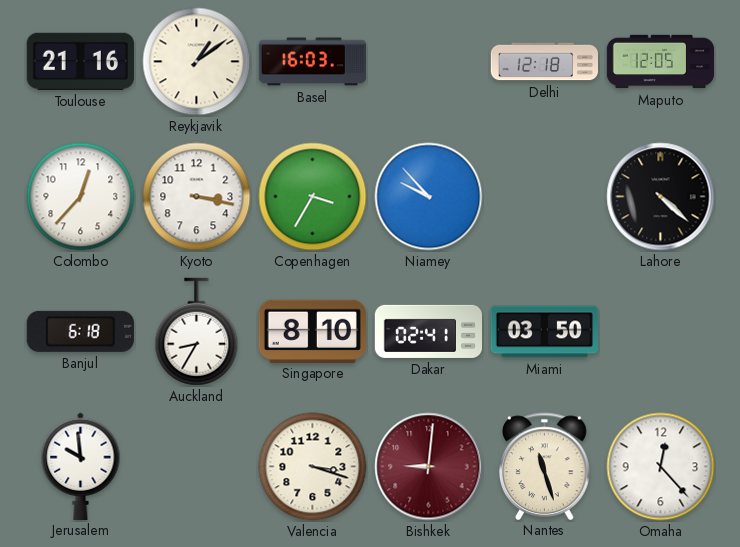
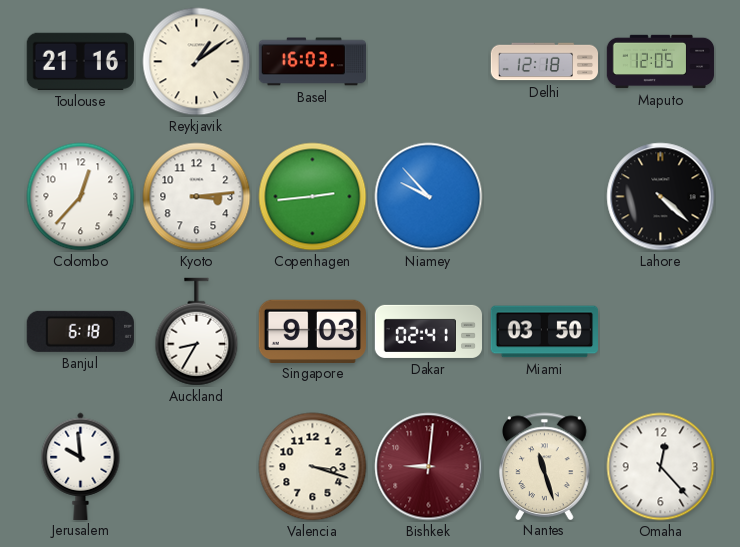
Kyoto: 3:17 -> 3:14 (197, 197)
Copenhagen: 3:35 -> 2:44 (313, 197)
Singapore: 8:10 -> 9:03 (312, 331)
